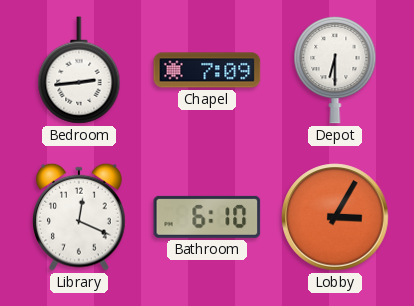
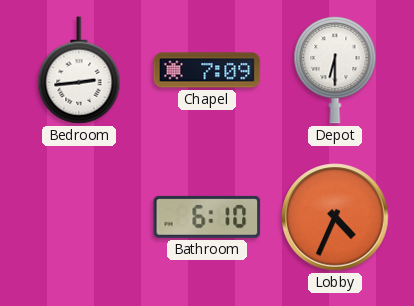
Library: 12:19 -> none (79, 217)
Lobby: 3:05 -> 4:34 (335, 217)
